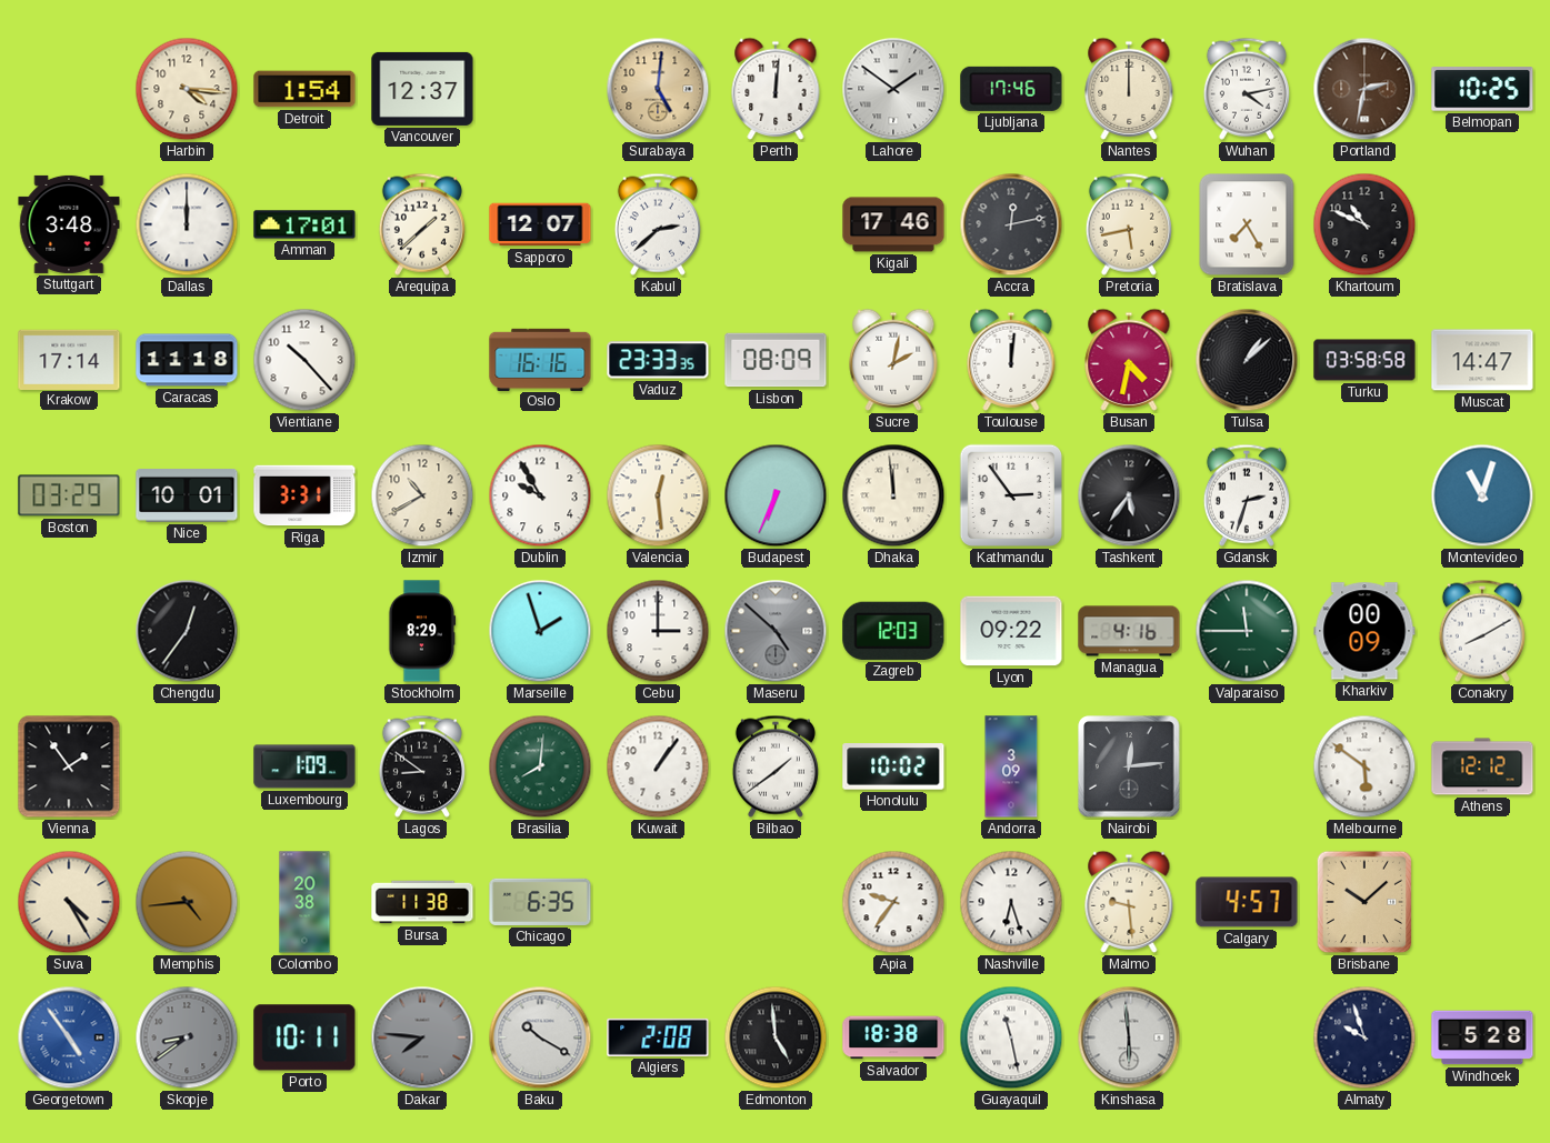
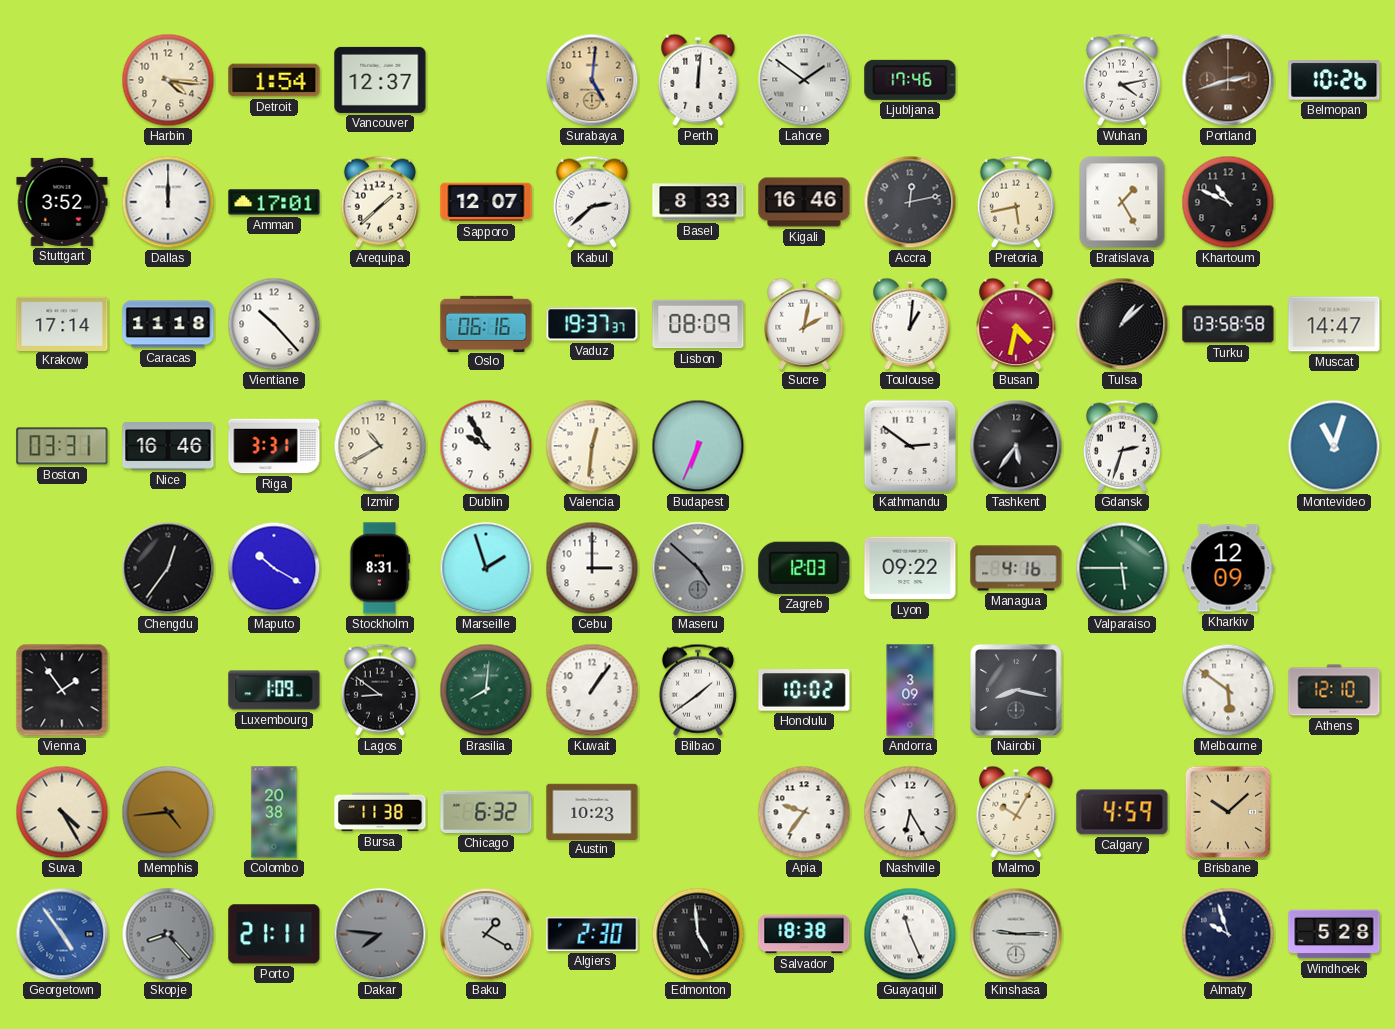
Nantes: 12:00 -> none (1129, 89)
Portland: 2:32 -> 2:42 (1228, 80)
Belmopan: 10:25 -> 10:26 (1334, 80)
Stuttgart: 3:48 -> 3:52 (62, 202)
Basel: none -> 8:33 (698, 202)
Kigali: 17:46 -> 16:46 (804, 202)
Bratislava: 7:25 -> 1:25 (1122, 202)
Oslo: 16:16 -> 06:16 (486, 323)
Vaduz: 23:33 -> 19:37 (592, 324)
Toulouse: 12:01 -> 1:01 (910, 324)
Boston: 03:29 -> 03:31 (62, 446)
Nice: 10:01 -> 16:46 (168, 447)
Valencia: 12:29 -> 12:31 (592, 446)
Dhaka: 11:59 -> none (893, 495)
Kathmandu: 2:54 -> 2:51 (910, 446)
Maputo: none -> 10:20 (274, 568)
Stockholm: 8:29 -> 8:31 (380, 568)
Valparaiso: 11:45 -> 5:45 (1122, 568)
Kharkiv: 00:09 -> 12:09 (1228, 568)
Conakry: 8:10 -> none (1482, 631)
Nairobi: 12:14 -> 8:17 (1016, 690)
Athens: 12:12 -> 12:10 (1334, 690)
Chicago: 6:35 -> 6:32 (486, 812)
Austin: none -> 10:23 (592, 811)
Nashville: 6:27 -> 6:25 (910, 812)
Malmo: 9:29 -> 10:05 (1016, 812)
Calgary: 4:57 -> 4:59 (1122, 812)
Skopje: 8:39 -> 8:23 (168, 934)
Porto: 10:11 -> 21:11 (274, 934)
Baku: 10:20 -> 1:20 (486, 934)
Algiers: 2:08 -> 2:30 (592, 934)
Guayaquil: 11:28 -> 11:26 (910, 934)
Kinshasa: 5:59 -> 9:15 (1016, 934)
